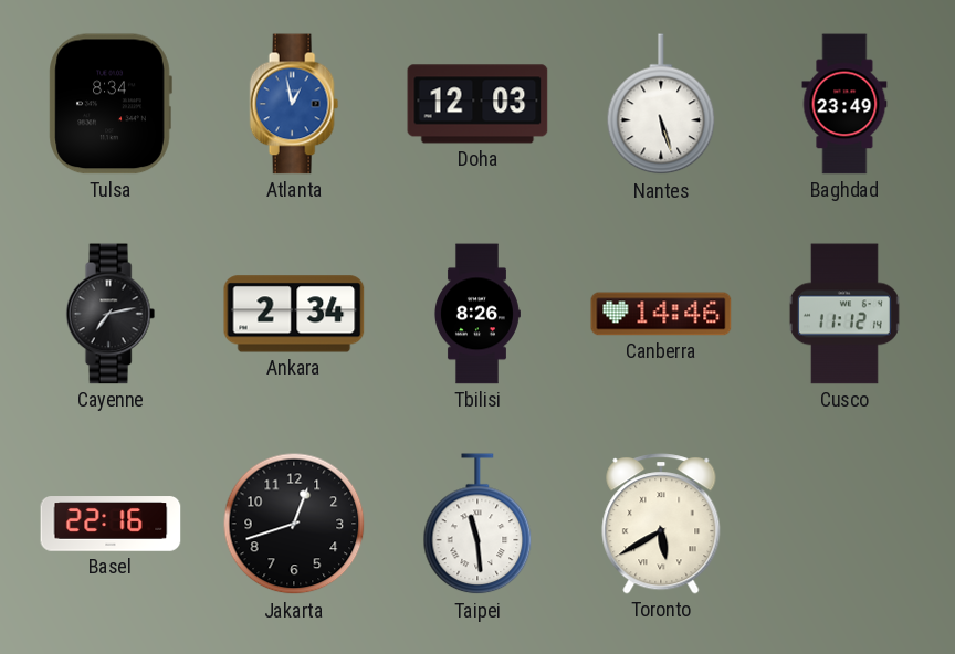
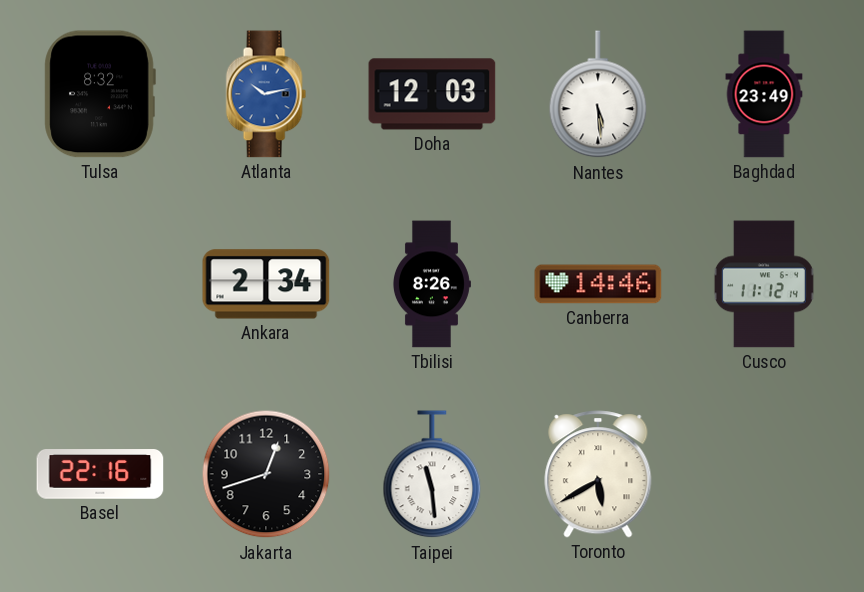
Tulsa: 8:34 -> 8:32 (100, 94)
Atlanta: 12:58 -> 10:13 (266, 94)
Nantes: 5:27 -> 5:29 (598, 95)
Cayenne: 7:13 -> none (111, 314)
